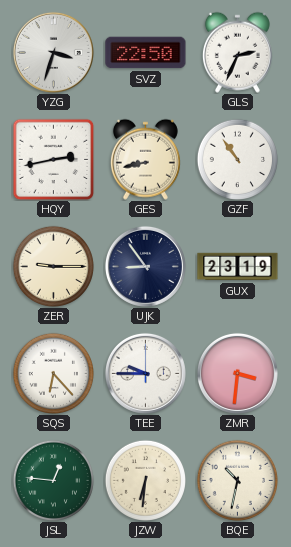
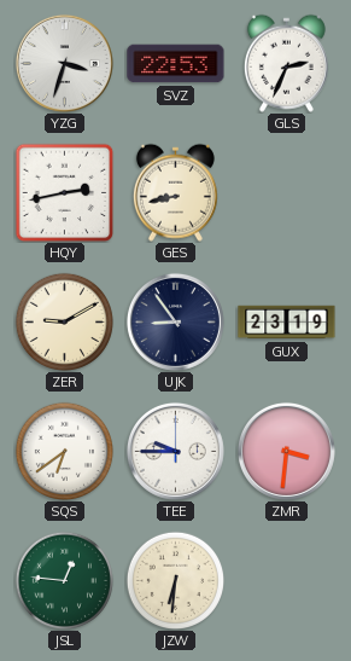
SVZ: 22:50 -> 22:53 (176, 64)
GZF: 10:54 -> none (237, 159)
ZER: 9:15 -> 9:10 (64, 321)
SQS: 6:23 -> 6:39 (64, 451)
BQE: 10:32 -> none (237, 480)
